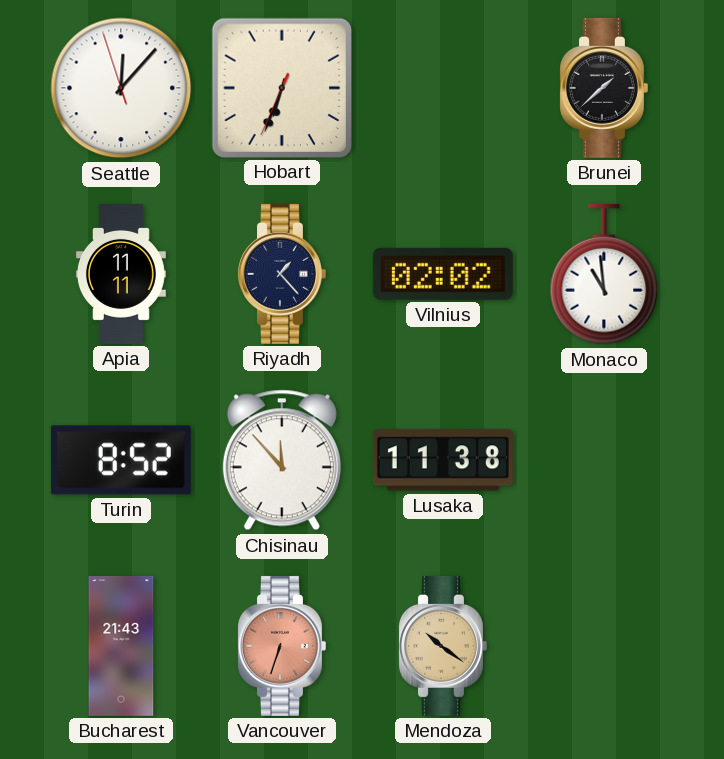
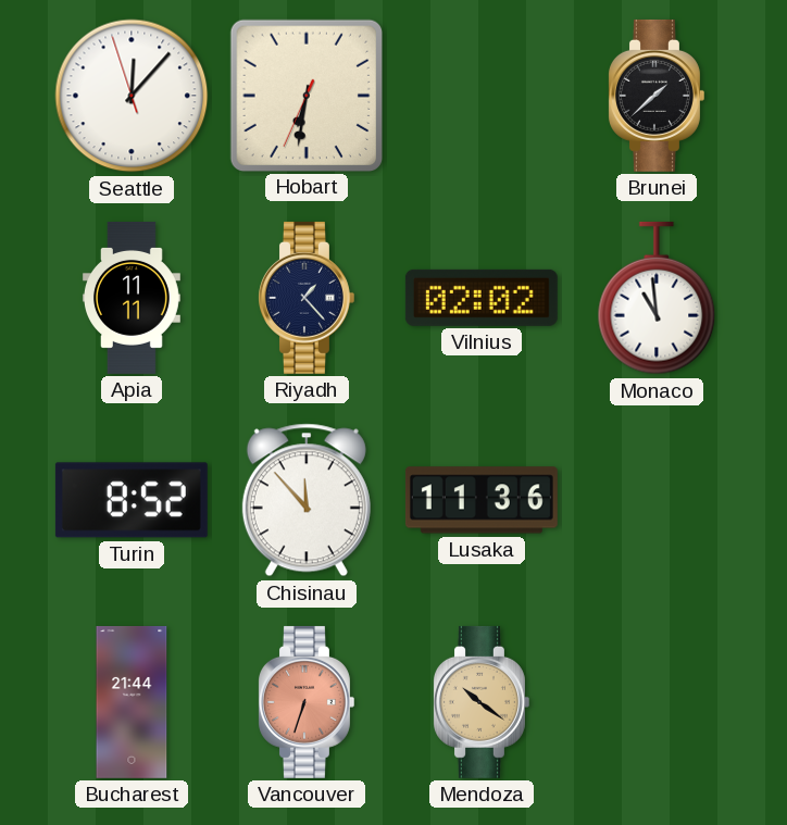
Hobart: 6:33 -> 6:31 (305, 95)
Lusaka: 11:38 -> 11:36 (482, 500)
Bucharest: 21:43 -> 21:44 (132, 702)
